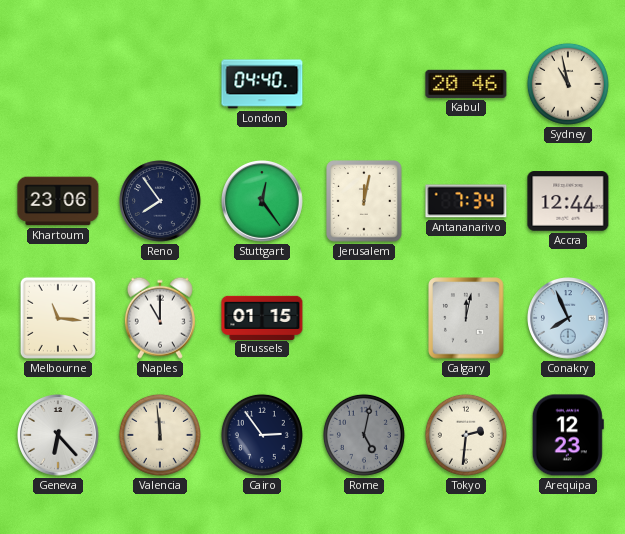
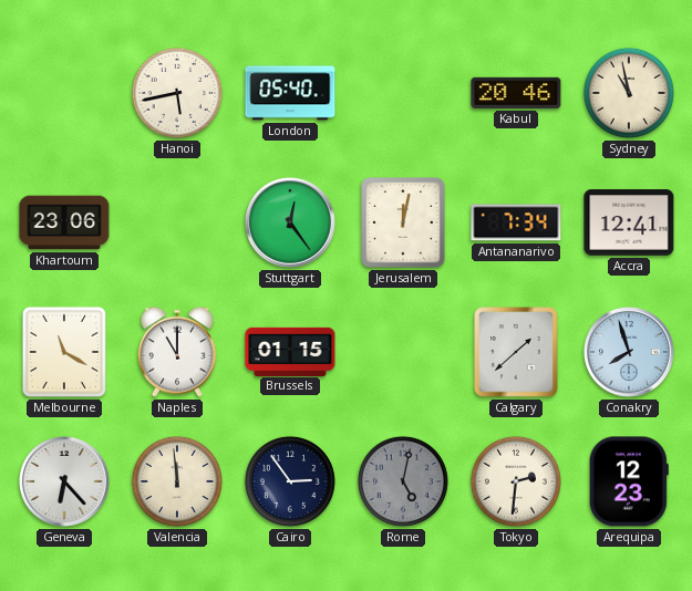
Hanoi: none -> 5:43 (177, 93)
London: 04:40 -> 05:40 (290, 93)
Reno: 7:54 -> none (161, 202)
Accra: 12:44 -> 12:41 (629, 222)
Melbourne: 11:16 -> 11:20 (64, 352)
Calgary: 12:02 -> 1:38 (516, 352)
Conakry: 7:56 -> 7:57 (630, 353)
